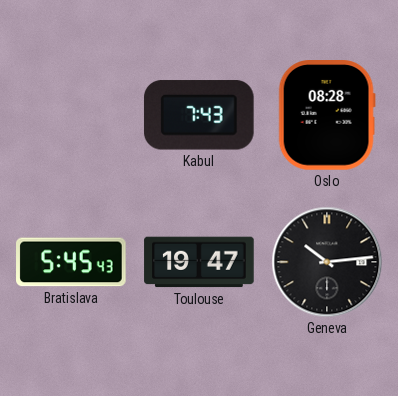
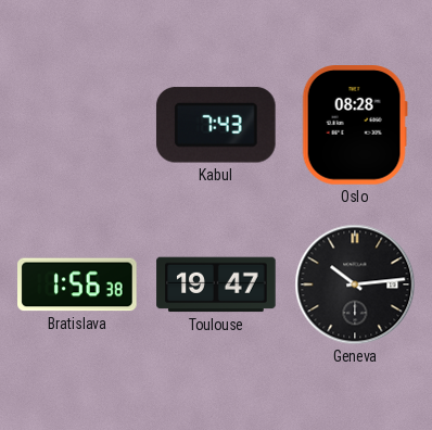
Bratislava: 5:45 -> 1:56 (77, 284)
